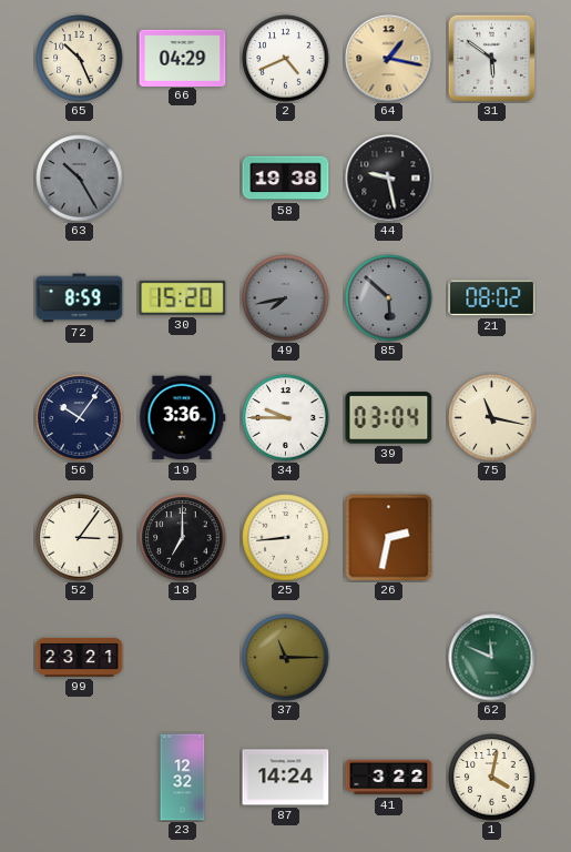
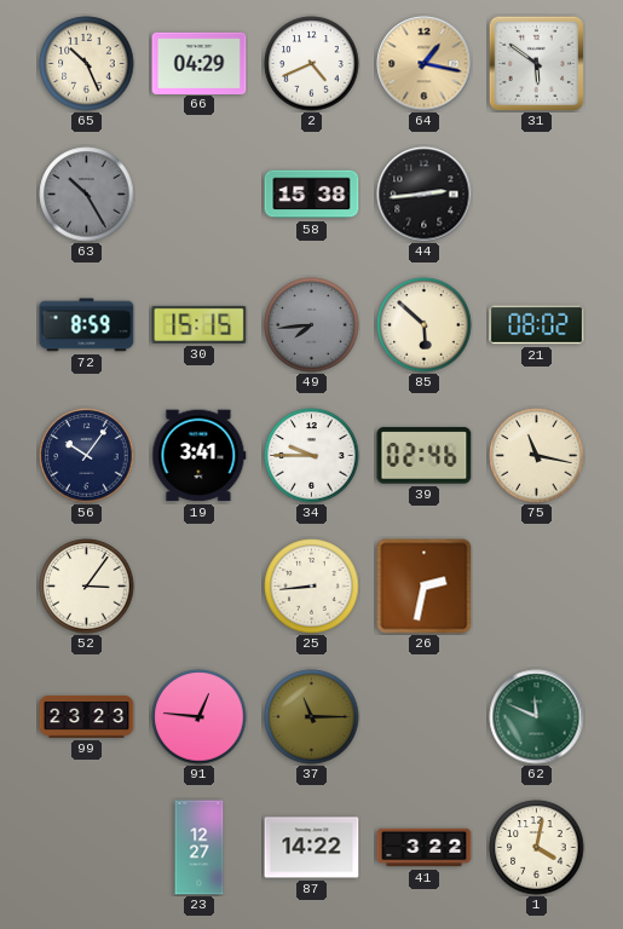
58: 19:38 -> 15:38 (312, 195)
44: 9:28 -> 2:44 (425, 195)
30: 15:20 -> 15:15 (200, 324)
49: 7:43 -> 7:44 (312, 325)
85 dial: grey -> cream (425, 325)
19: 3:36 -> 3:41 (200, 456)
39: 03:04 -> 02:46 (425, 456)
18: 7:00 -> none (183, 538)
99: 23:21 -> 23:23 (87, 716)
91: none -> 12:46 (200, 717)
23: 12:32 -> 12:27 (200, 848)
87: 14:24 -> 14:22 (312, 848)
